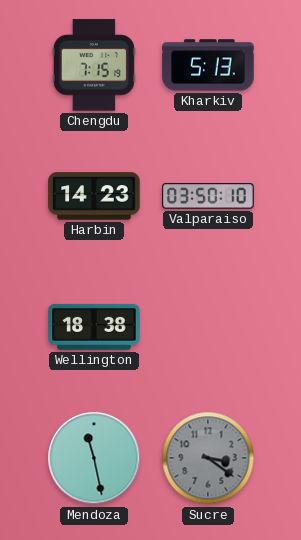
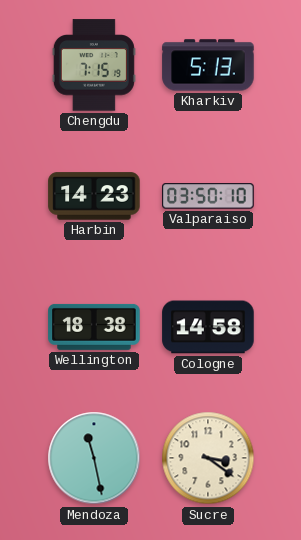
Cologne: none -> 14:58 (208, 327)
Sucre dial: grey -> cream (208, 458)
